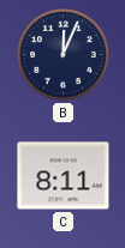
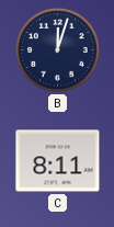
B: 12:04 -> 12:03 (58, 50)
